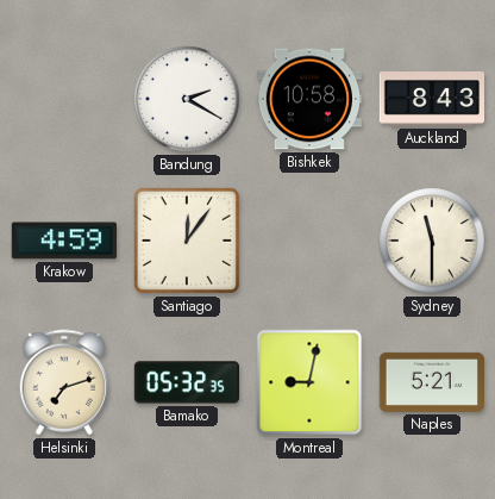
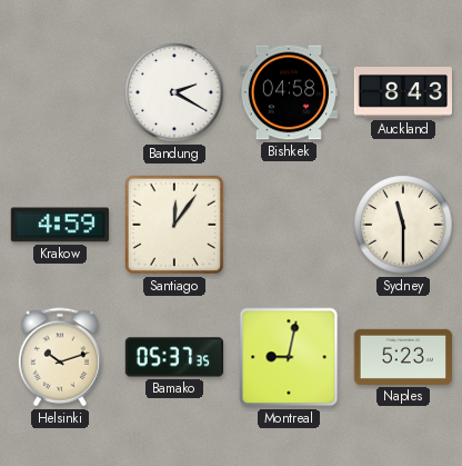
Bishkek: 10:58 -> 04:58 (289, 92)
Helsinki: 7:12 -> 10:12 (59, 357)
Bamako: 05:32 -> 05:37 (173, 357)
Naples: 5:21 -> 5:23 (402, 357)
